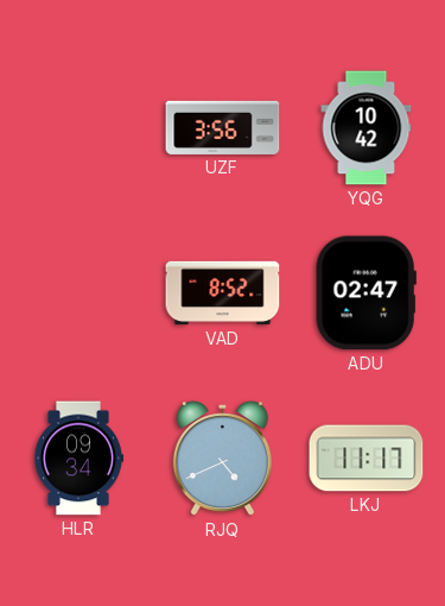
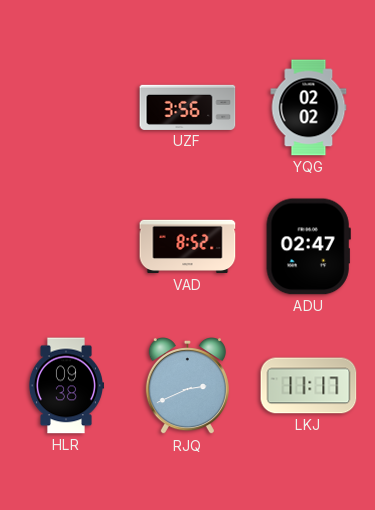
YQG: 10:42 -> 02:02 (309, 108)
HLR: 09:34 -> 09:38 (65, 386)
RJQ: 4:41 -> 2:41 (187, 387)
